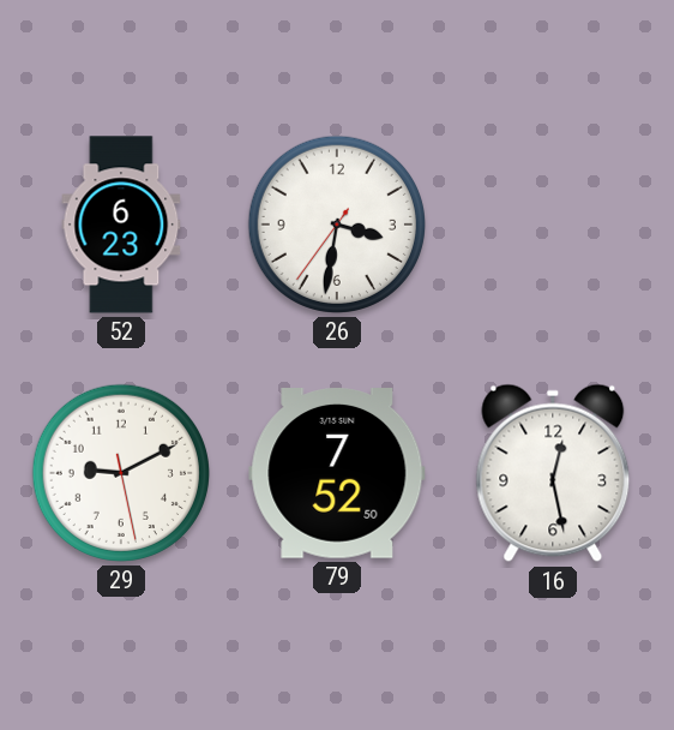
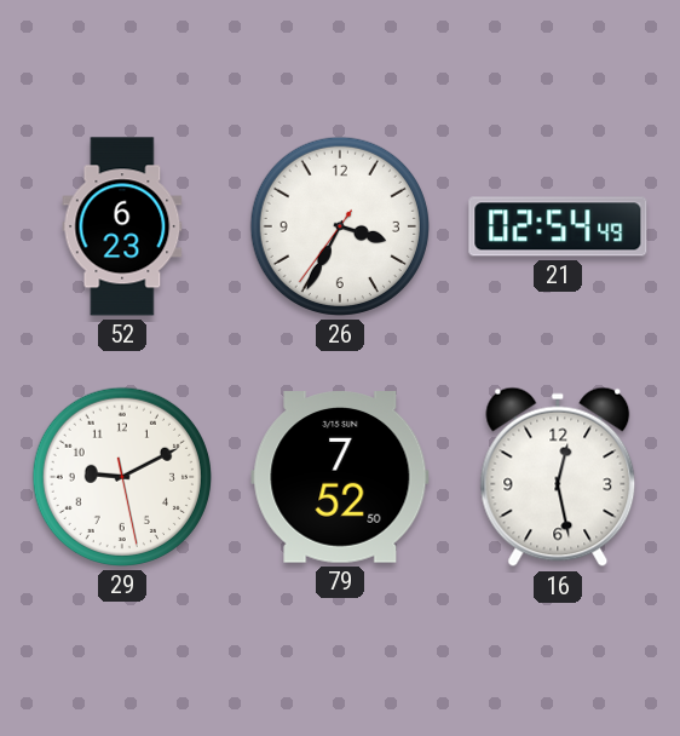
26: 3:31 -> 3:34 (340, 226)
21: none -> 02:54 (558, 226)
